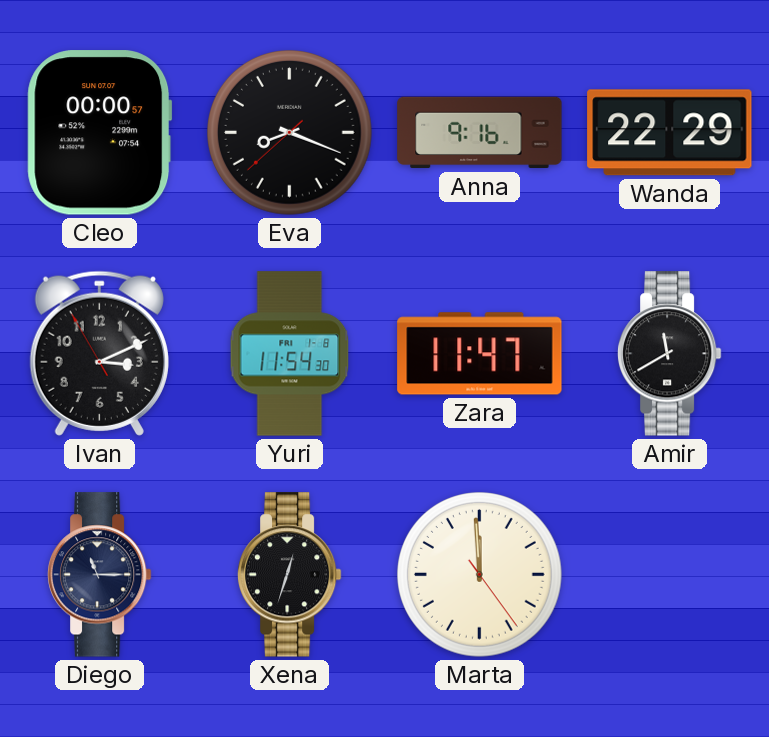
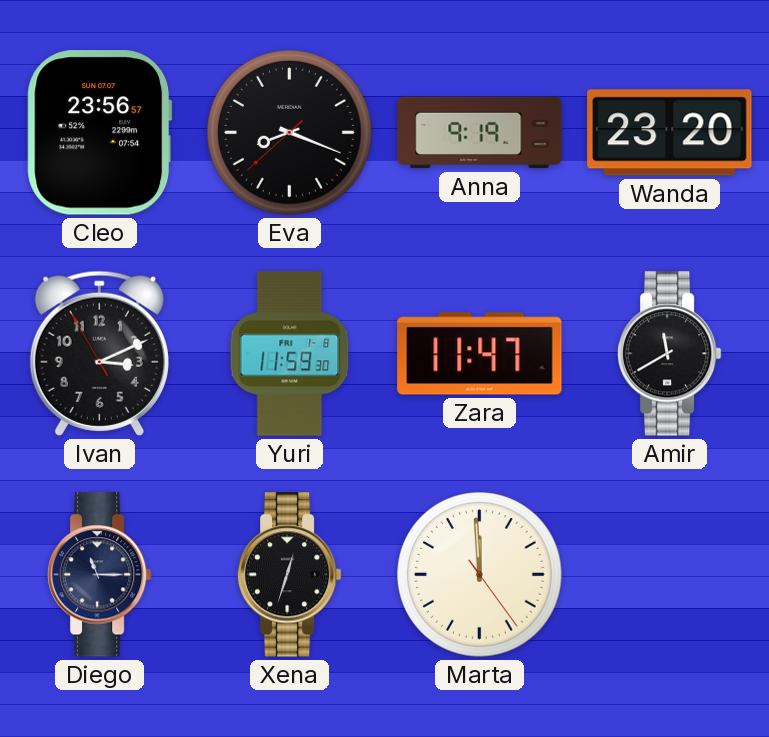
Cleo: 00:00 -> 23:56 (100, 133)
Anna: 9:16 -> 9:19 (480, 133)
Wanda: 22:29 -> 23:20 (670, 133)
Yuri: 11:54 -> 11:59 (290, 354)
